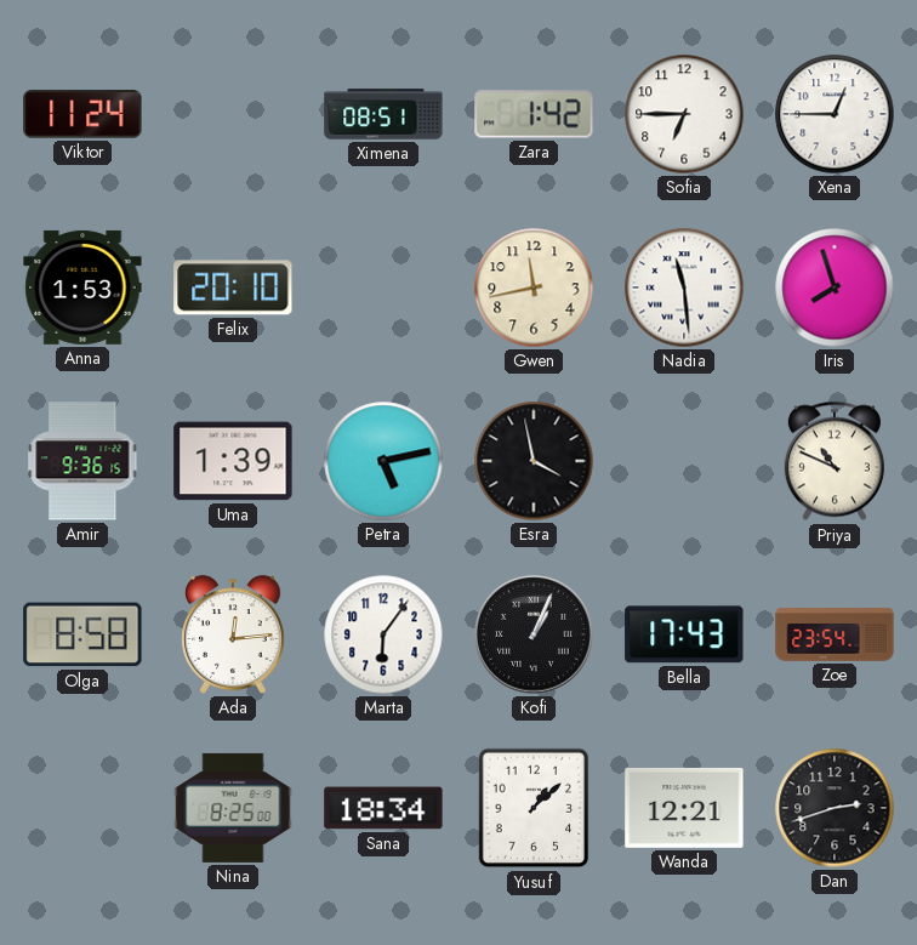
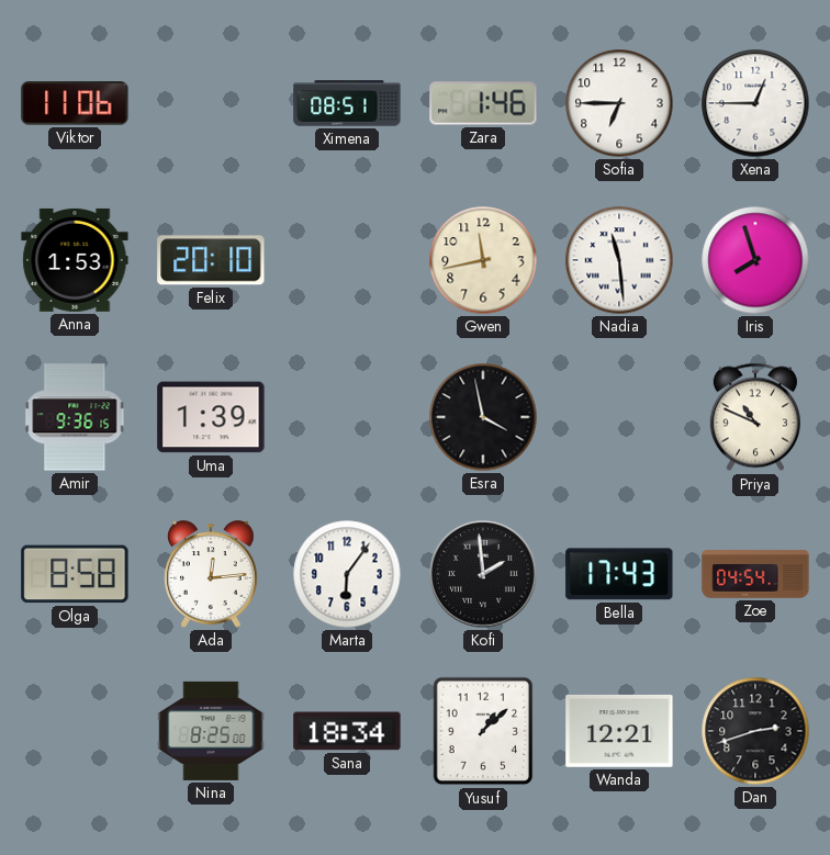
Viktor: 11:24 -> 11:06 (75, 103)
Zara: 1:42 -> 1:46 (483, 103)
Petra: 5:13 -> none (383, 461)
Kofi: 1:04 -> 1:59 (483, 574)
Zoe: 23:54 -> 04:54 (755, 574)
